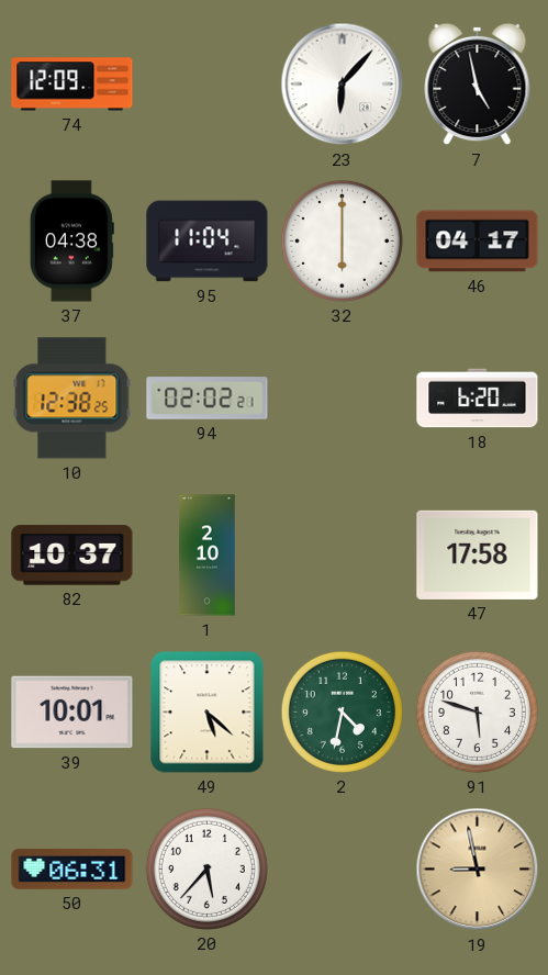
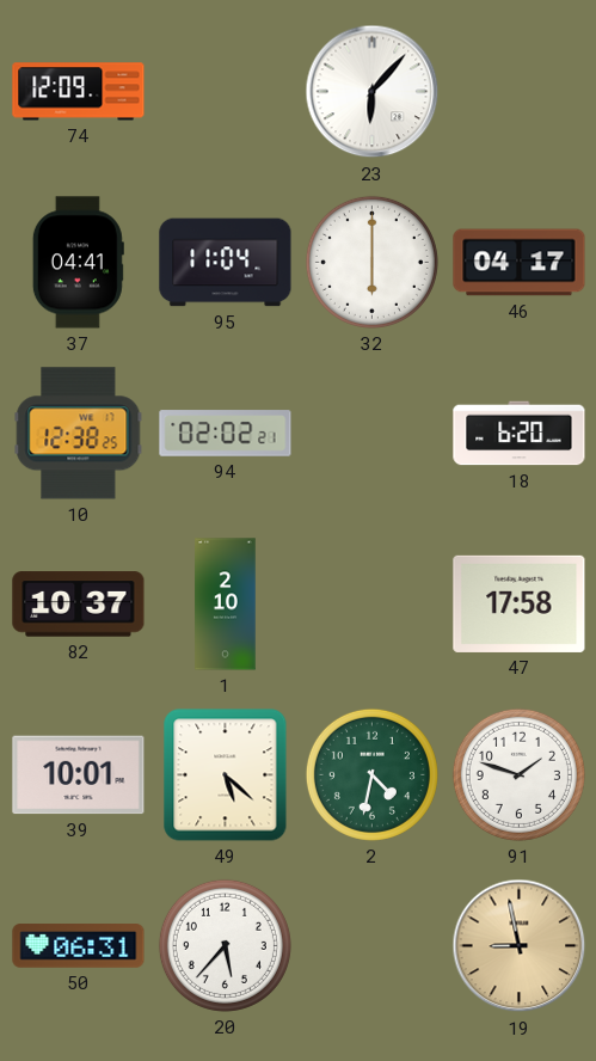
7: 4:58 -> none (478, 85)
37: 04:38 -> 04:41 (78, 263)
91: 5:48 -> 1:48 (518, 774)
